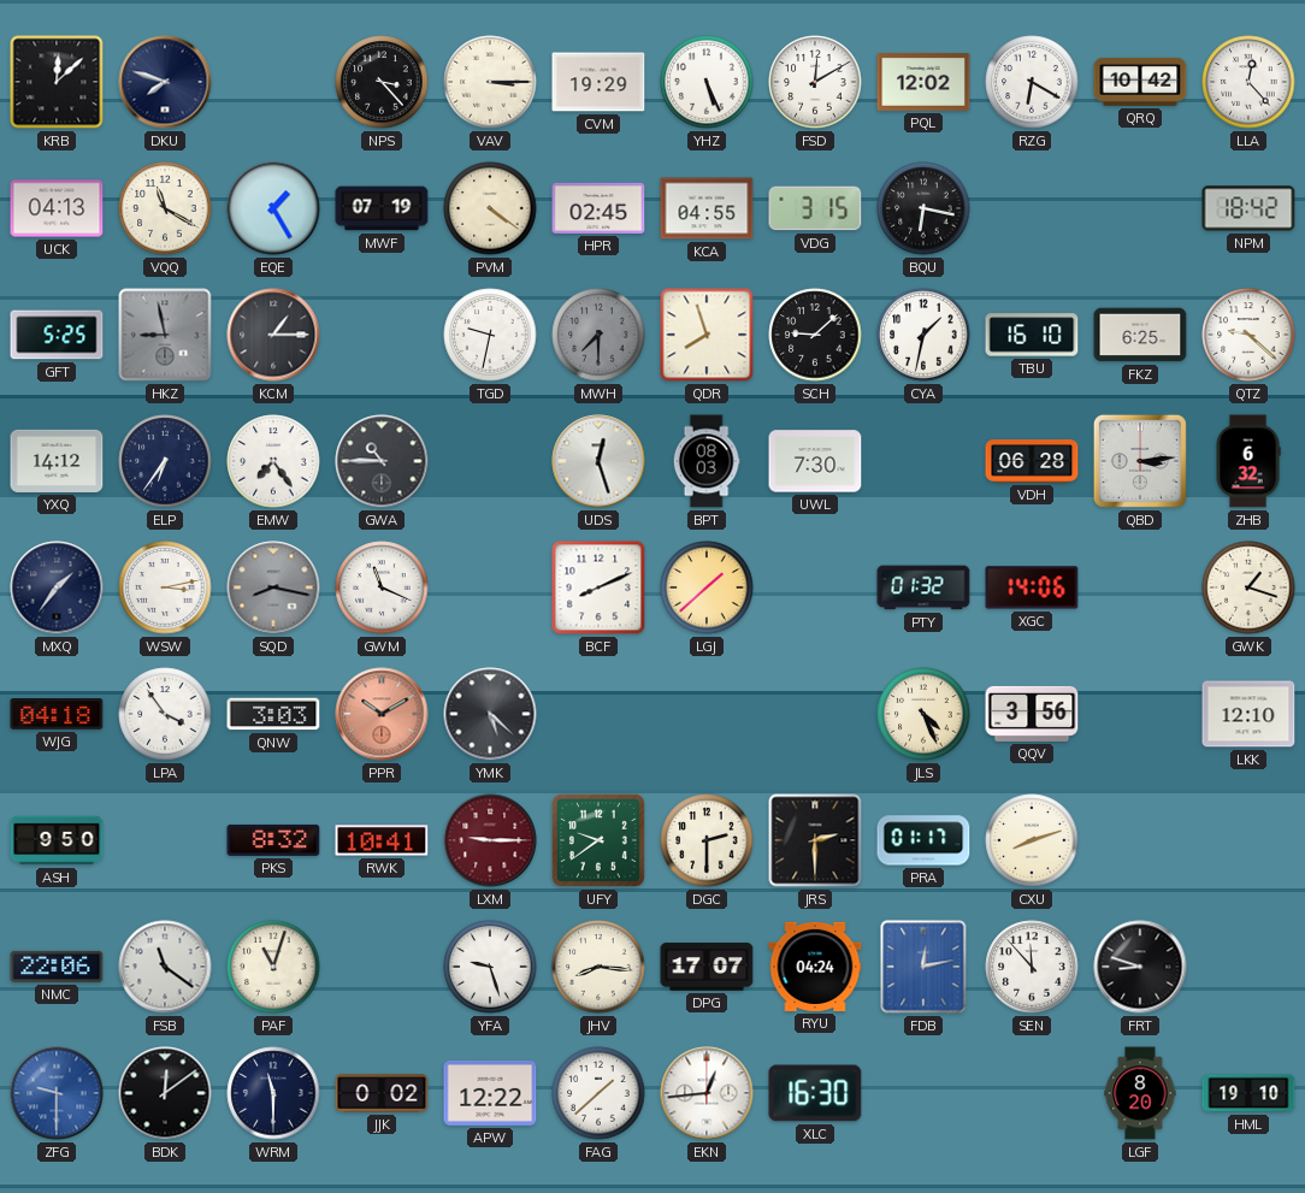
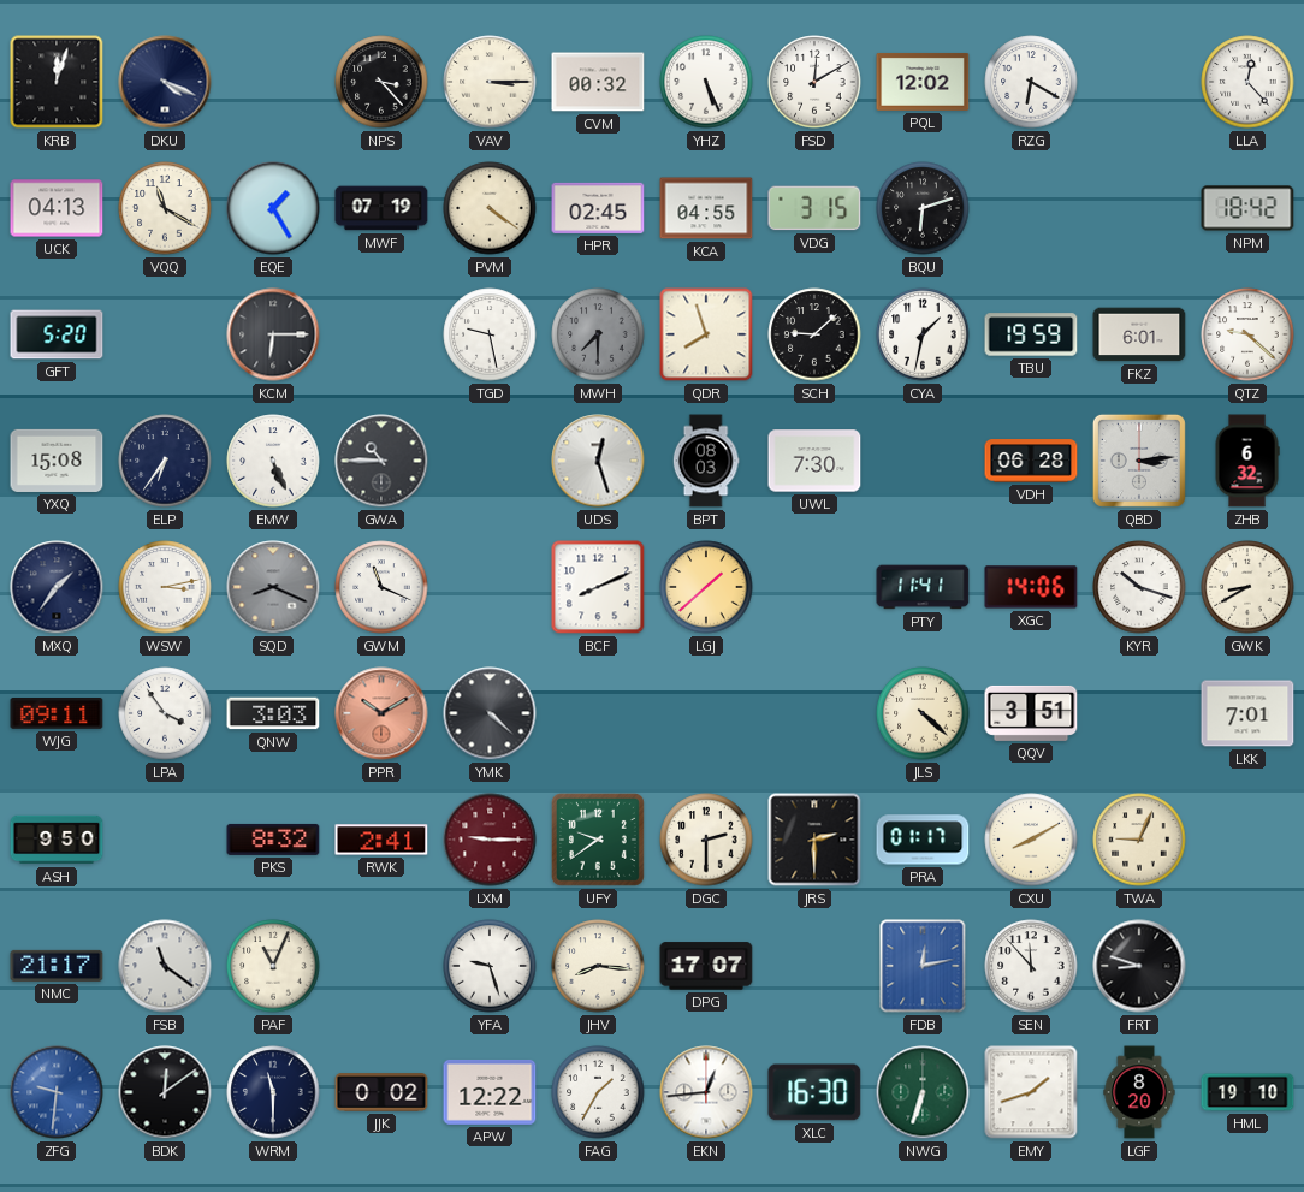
KRB: 12:08 -> 12:03 (57, 82)
DKU: 7:48 -> 4:19 (165, 82)
CVM: 19:29 -> 00:32 (598, 82)
QRQ: 10:42 -> none (1140, 82)
BQU: 6:17 -> 6:12 (923, 208)
GFT: 5:25 -> 5:20 (57, 334)
HKZ: 8:58 -> none (165, 335)
KCM: 1:15 -> 6:15 (273, 334)
TGD: 9:32 -> 9:28 (490, 334)
TBU: 16:10 -> 19:59 (1031, 334)
FKZ: 6:25 -> 6:01 (1139, 334)
YXQ: 14:12 -> 15:08 (57, 461)
EMW: 7:24 -> 5:26 (273, 461)
SQD: 8:17 -> 8:19 (273, 587)
PTY: 01:32 -> 11:41 (923, 587)
KYR: none -> 10:18 (1139, 587)
GWK: 1:18 -> 8:40 (1247, 587)
WJG: 04:18 -> 09:11 (57, 713)
YMK: 5:22 -> 4:22 (490, 713)
JLS: 4:26 -> 4:22 (923, 713)
QQV: 3:56 -> 3:51 (1031, 713)
LKK: 12:10 -> 7:01 (1247, 713)
RWK: 10:41 -> 2:41 (381, 840)
CXU: 8:12 -> 8:10 (1031, 840)
TWA: none -> 9:04 (1139, 840)
NMC: 22:06 -> 21:17 (57, 966)
PAF: 11:03 -> 11:04 (273, 966)
RYU: 04:24 -> none (815, 967)
ZFG: 9:30 -> 9:31 (57, 1092)
FAG: 1:38 -> 1:35 (598, 1092)
NWG: none -> 6:33 (923, 1092)
EMY: none -> 1:42 (1031, 1092)
